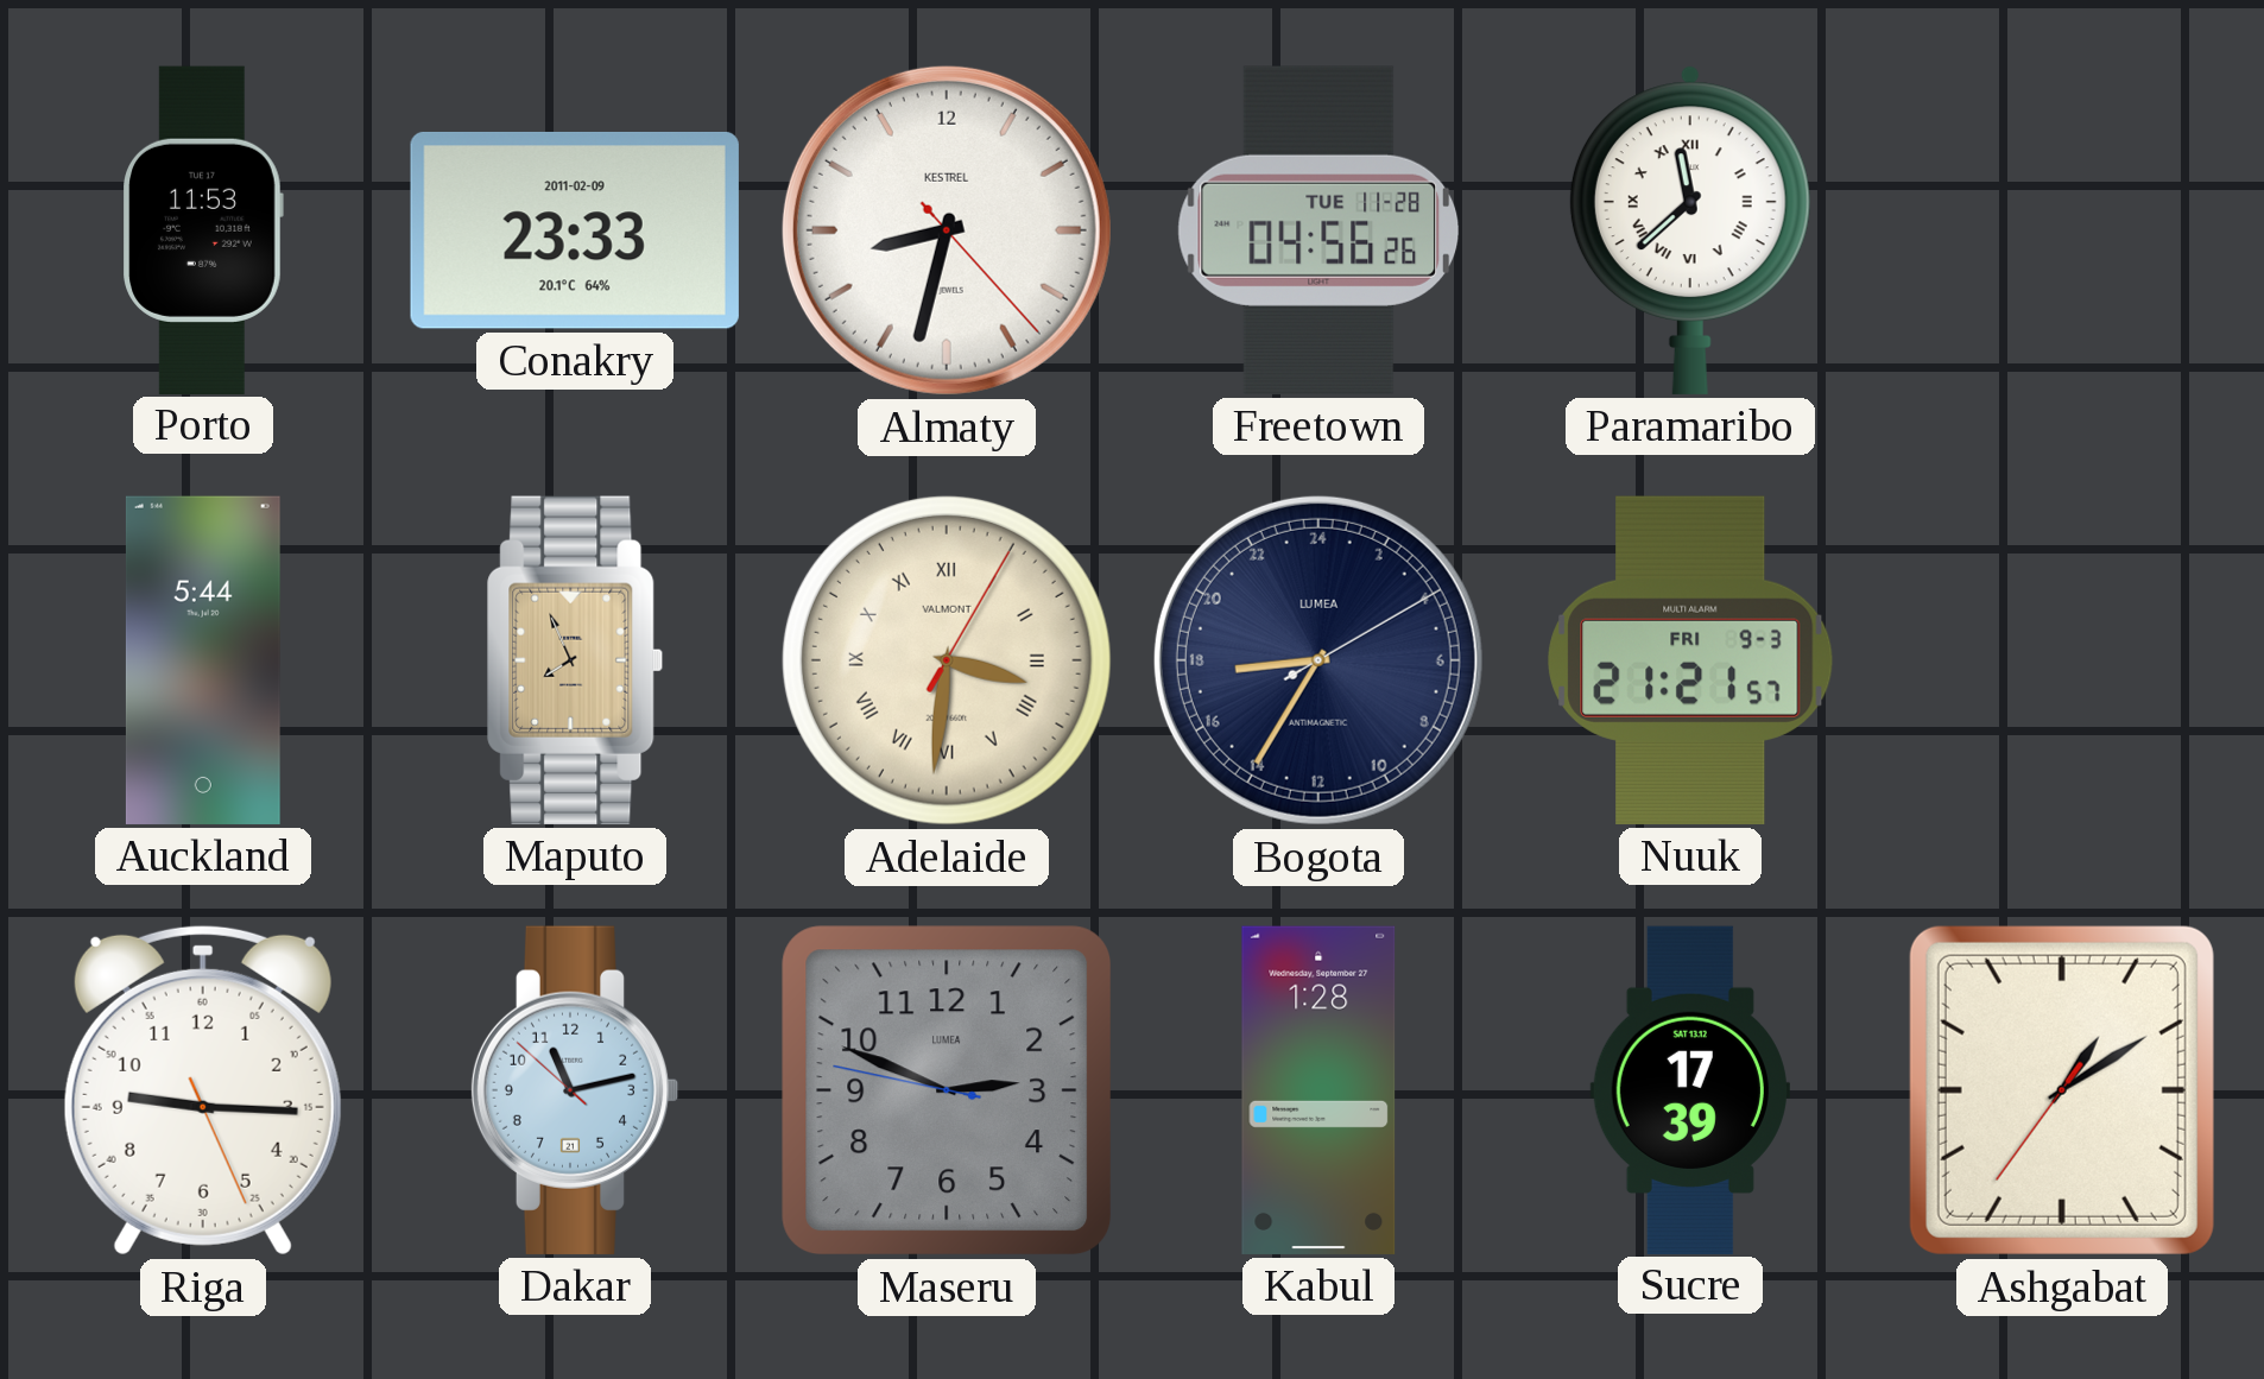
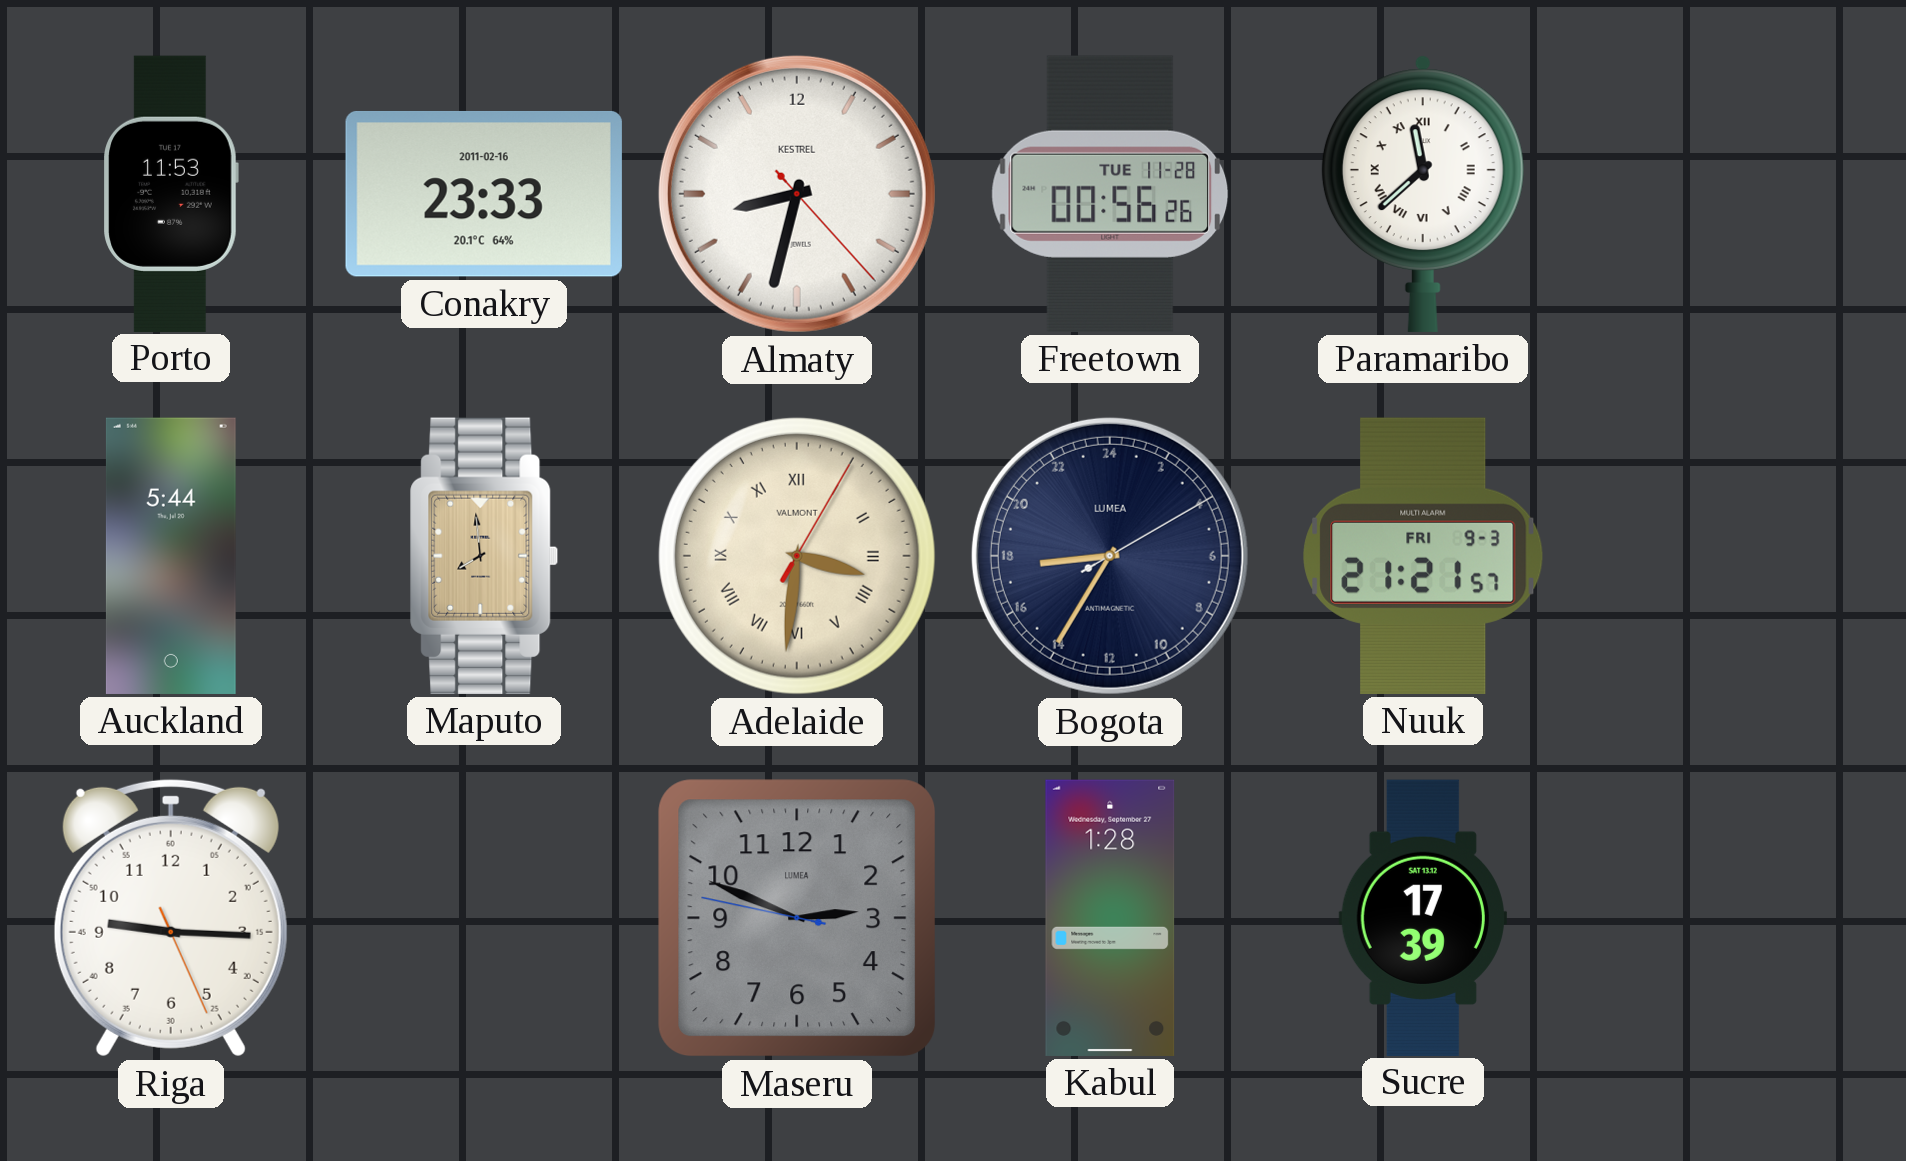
Conakry date: 2011-02-09 -> 2011-02-16 (484, 194)
Freetown: 04:56 -> 00:56 (1110, 194)
Maputo: 7:56 -> 7:59 (484, 556)
Dakar: 11:12 -> none (575, 1090)
Ashgabat: 1:09 -> none (2062, 1090)
